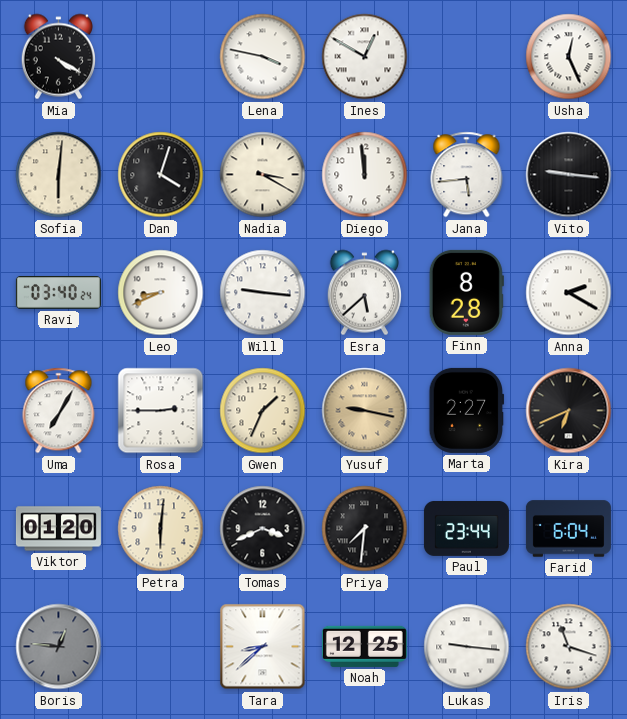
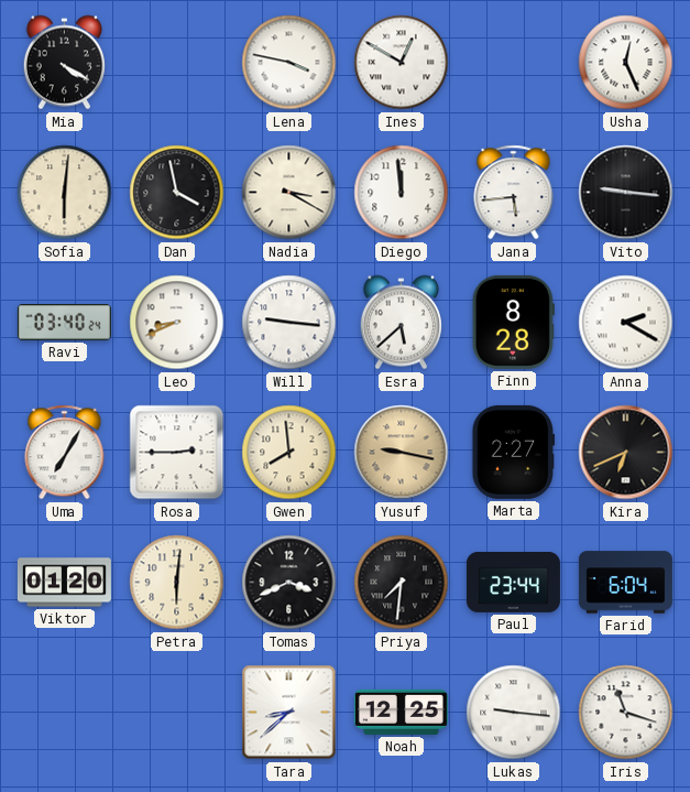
Dan: 4:03 -> 3:58 (177, 193)
Gwen: 1:34 -> 7:59 (289, 453)
Boris: 12:46 -> none (59, 647)
